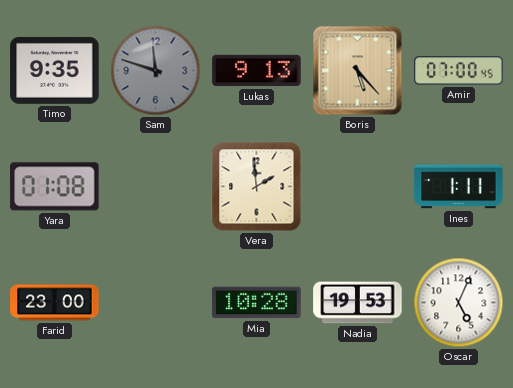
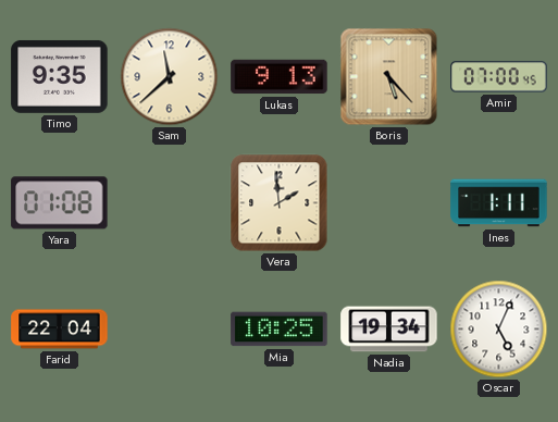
Sam: 11:48 -> 11:38 (170, 77)
Sam dial: grey -> cream (170, 77)
Farid: 23:00 -> 22:04 (60, 330)
Mia: 10:28 -> 10:25 (280, 330)
Nadia: 19:53 -> 19:34 (389, 330)
